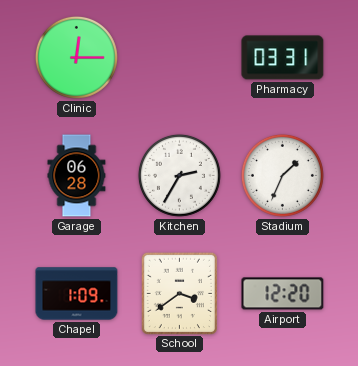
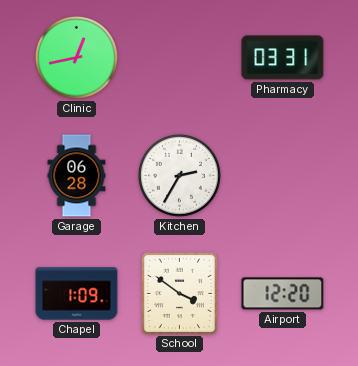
Clinic: 12:15 -> 12:43 (76, 57)
Stadium: 1:34 -> none (282, 175)
School: 3:39 -> 3:51 (179, 293)
